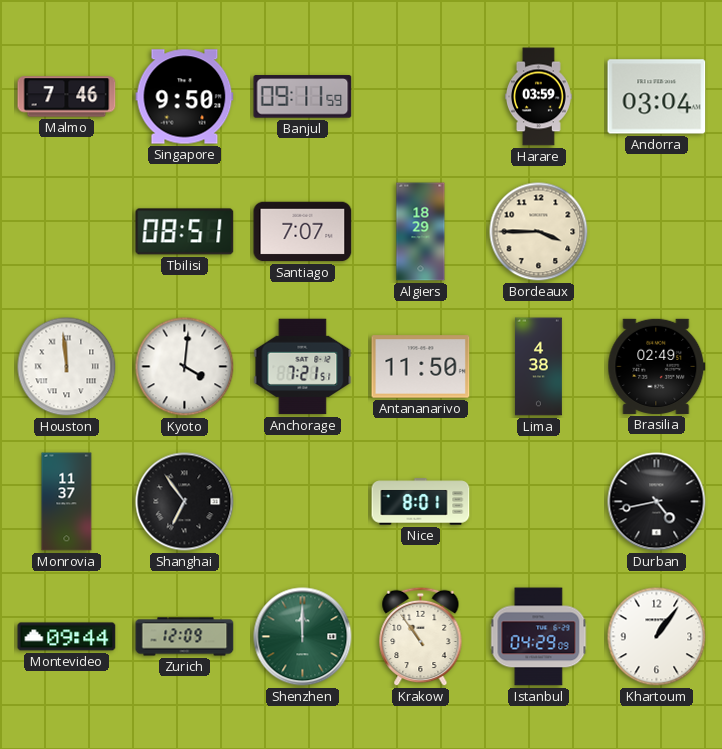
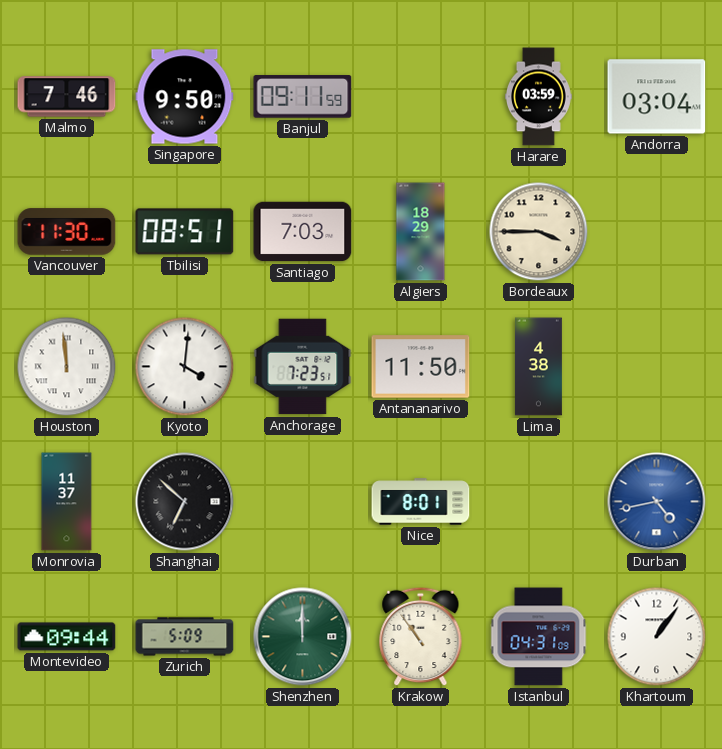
Vancouver: none -> 11:30 (67, 232)
Santiago: 7:07 -> 7:03 (303, 232)
Anchorage: 7:21 -> 7:23 (303, 367)
Brasilia: 02:49 -> none (657, 366)
Shanghai: 6:54 -> 6:52 (185, 502)
Durban dial: black -> blue (657, 502)
Zurich: 12:09 -> 5:09 (185, 637)
Istanbul: 04:29 -> 04:31 (539, 637)
